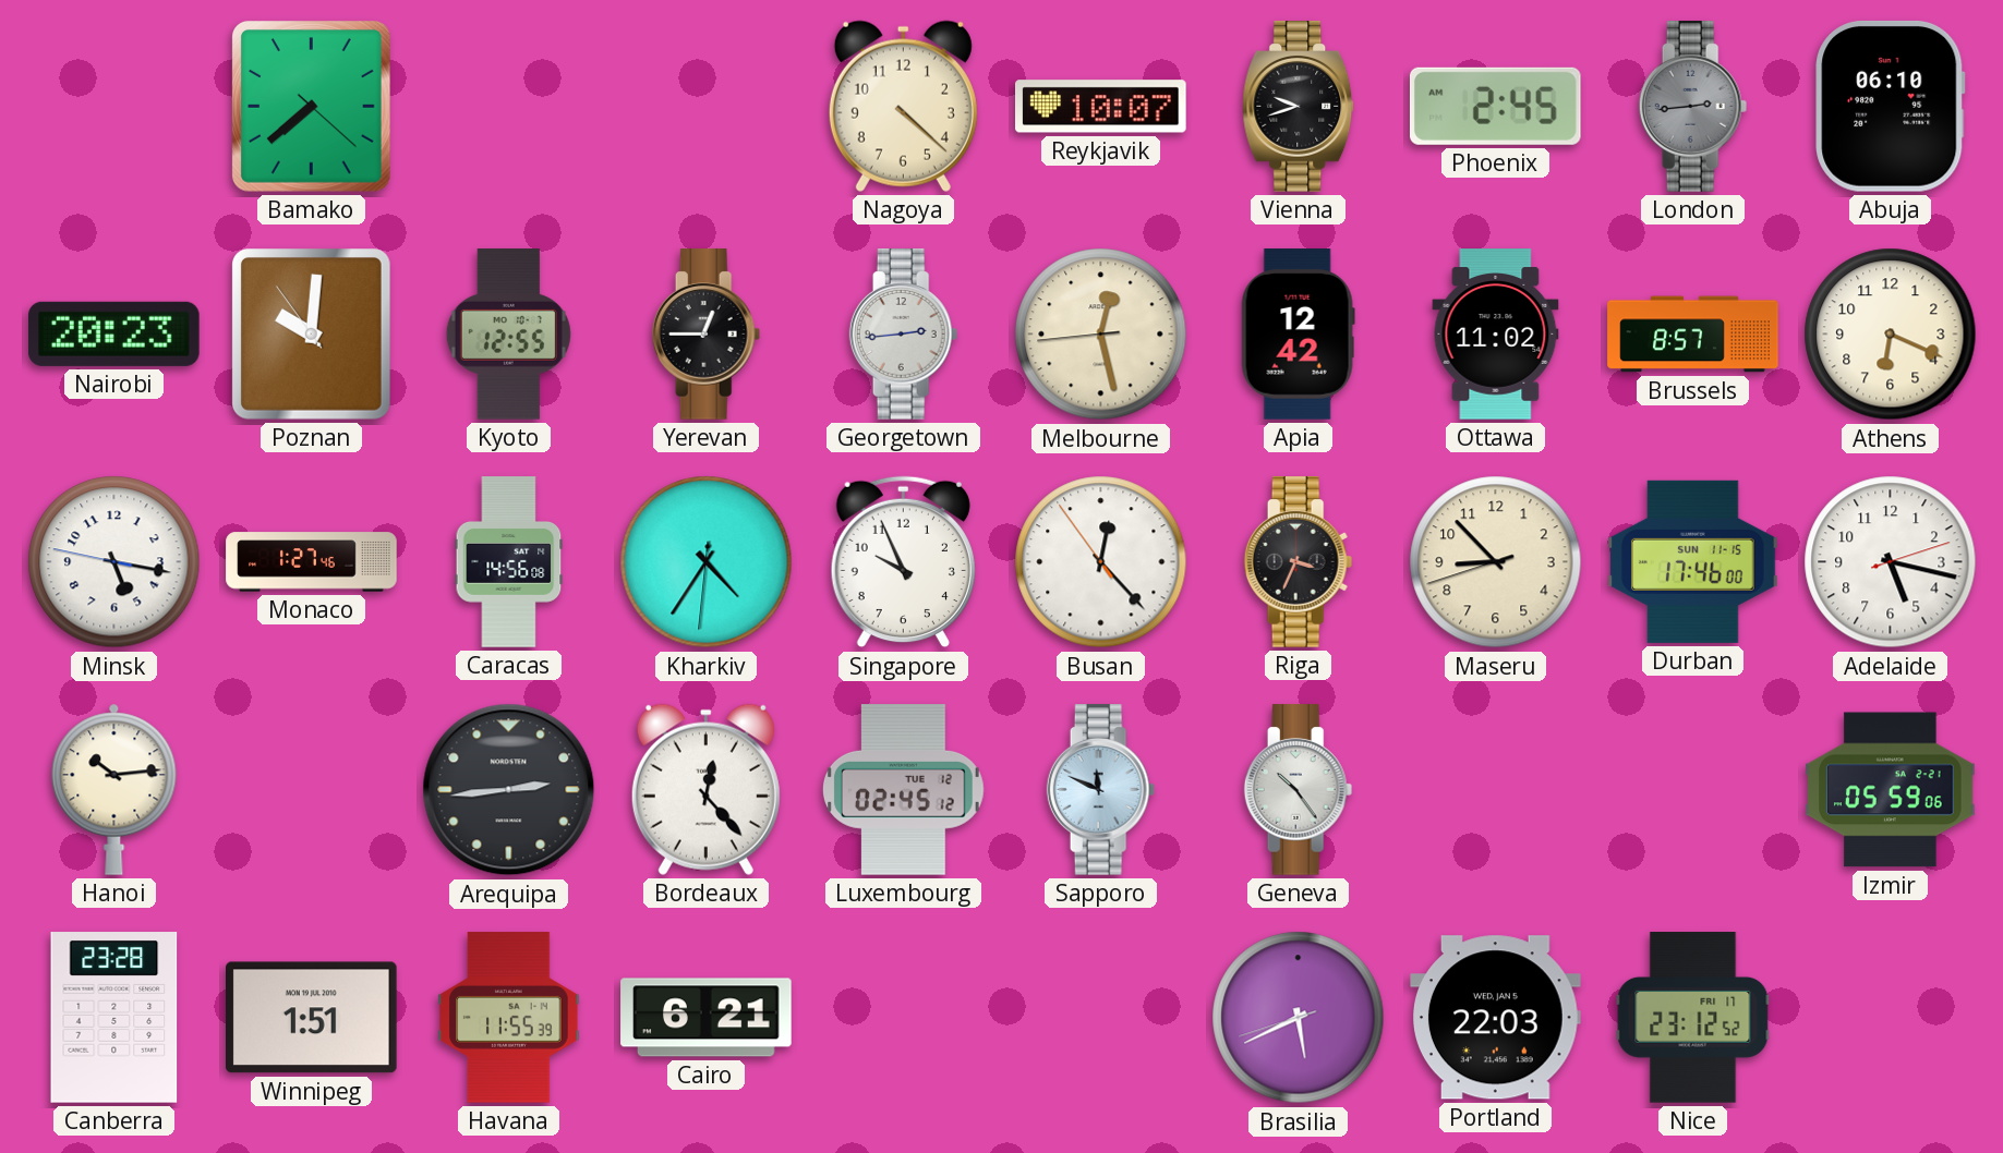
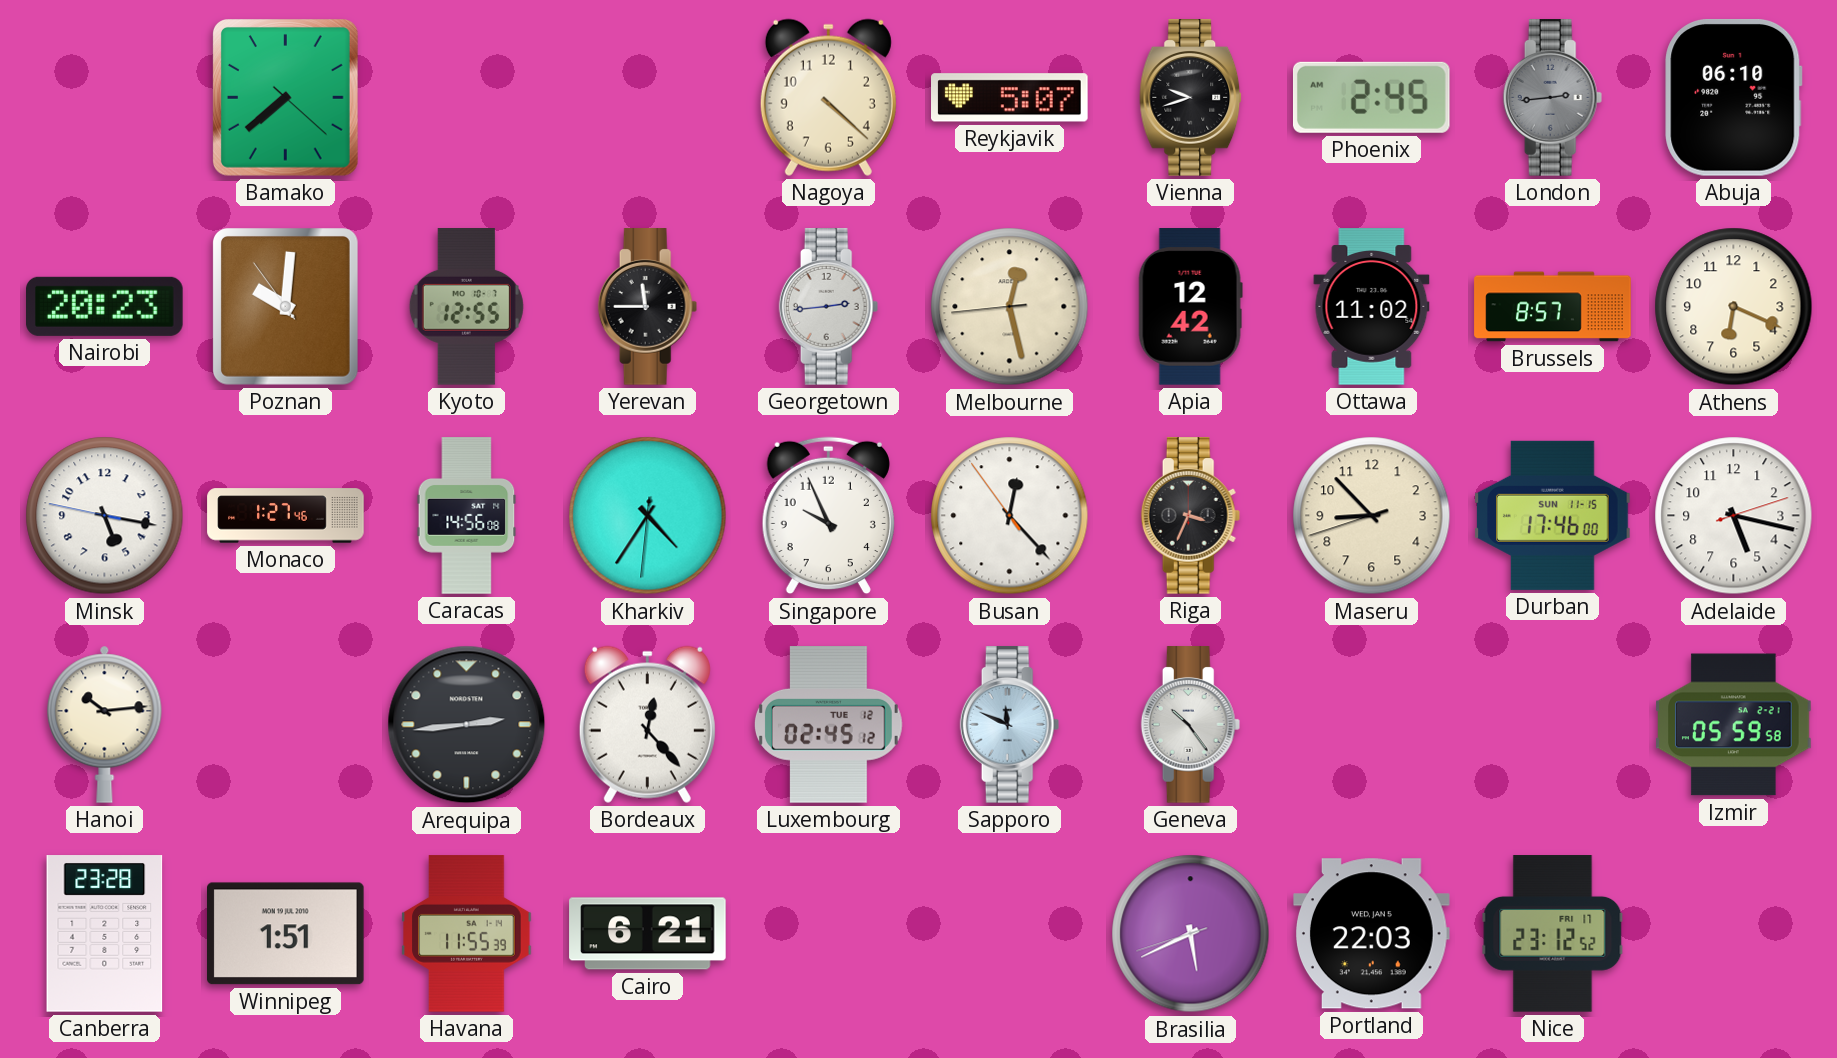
Reykjavik: 10:07 -> 5:07 (1010, 98)
Yerevan: 12:45 -> 11:45 (648, 307)
Izmir: 05:59:06 -> 05:59:58 (1734, 725)
